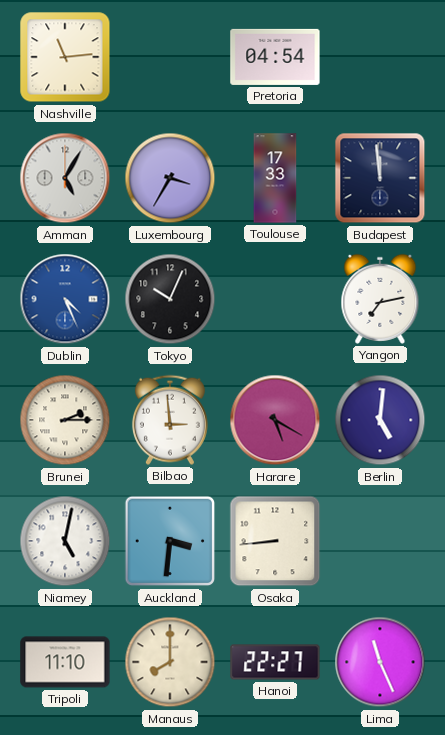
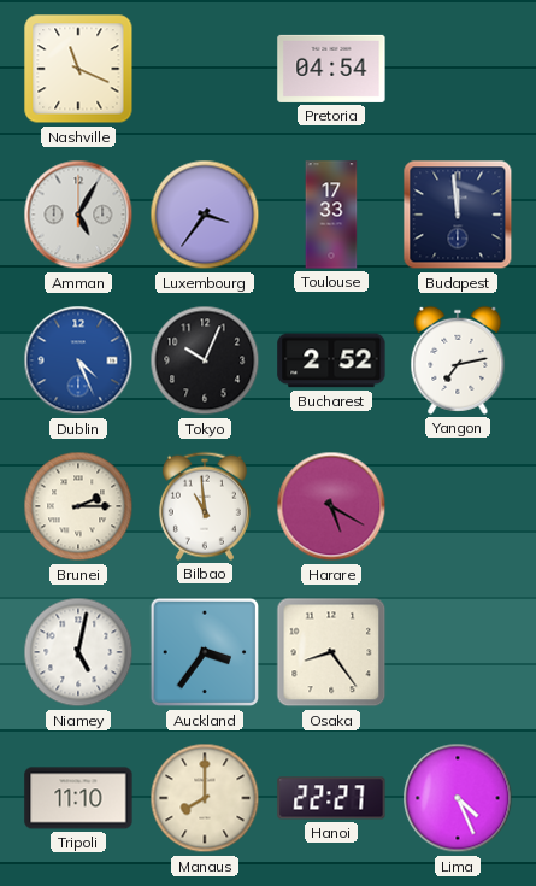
Nashville: 11:14 -> 11:19 (78, 69)
Luxembourg: 3:35 -> 3:36 (205, 215)
Bucharest: none -> 2:52 (331, 360)
Bilbao: 2:59 -> 10:59 (205, 506)
Berlin: 5:01 -> none (380, 420)
Auckland: 3:31 -> 3:36 (205, 652)
Osaka: 8:44 -> 8:24 (331, 652)
Lima: 11:26 -> 4:26 (458, 798)
